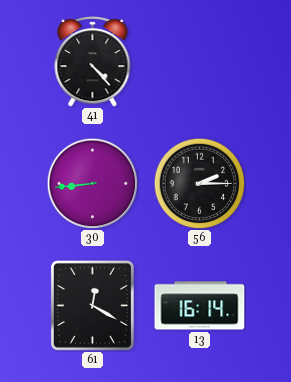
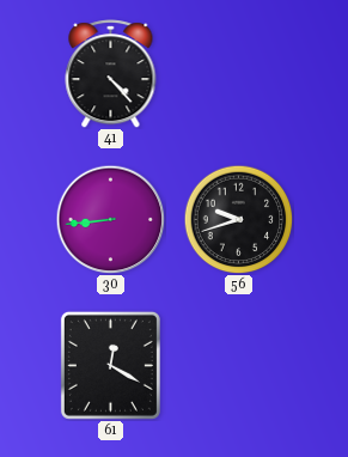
56: 2:15 -> 9:42 (238, 219)
13: 16:14 -> none (200, 306)
